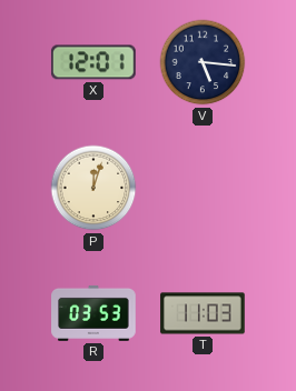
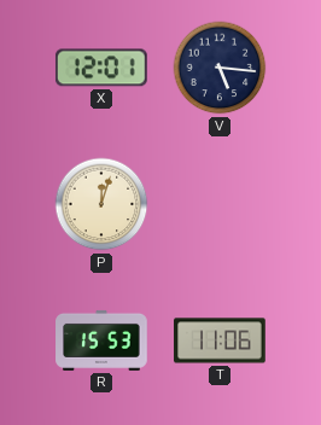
R: 03:53 -> 15:53 (101, 340)
T: 11:03 -> 11:06 (220, 340)
